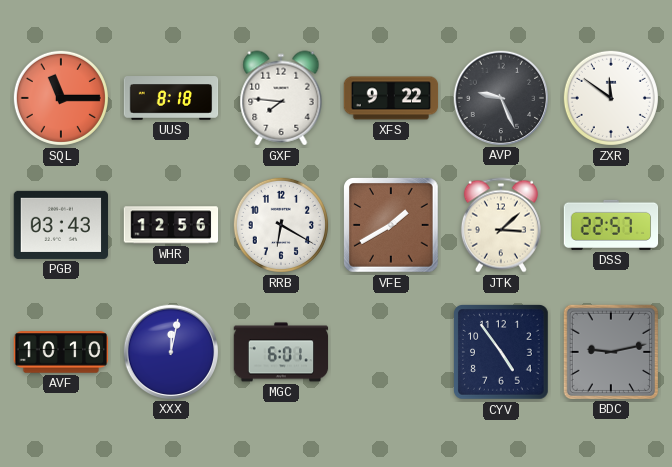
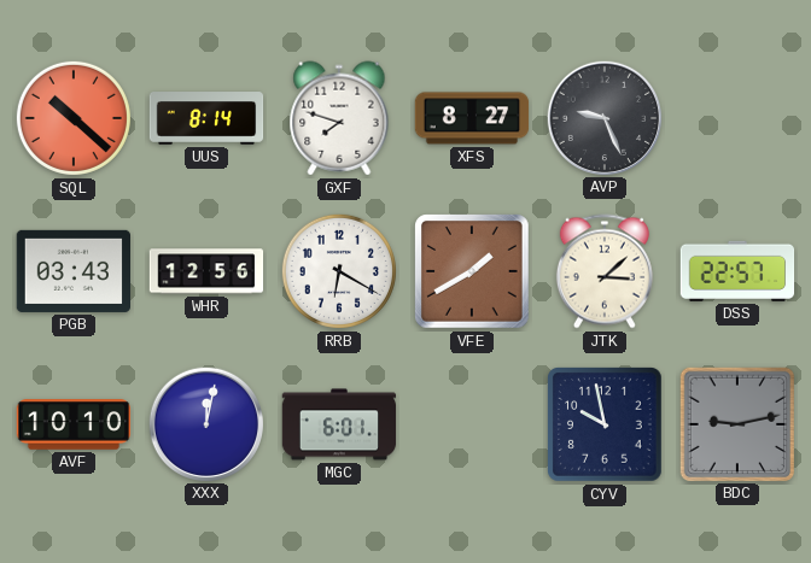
SQL: 11:15 -> 10:22 (74, 118)
UUS: 8:18 -> 8:14 (206, 118)
GXF: 7:46 -> 7:48 (339, 118)
XFS: 9:22 -> 8:27 (472, 118)
ZXR: 11:51 -> none (611, 98)
CYV: 4:54 -> 9:58 (606, 426)
